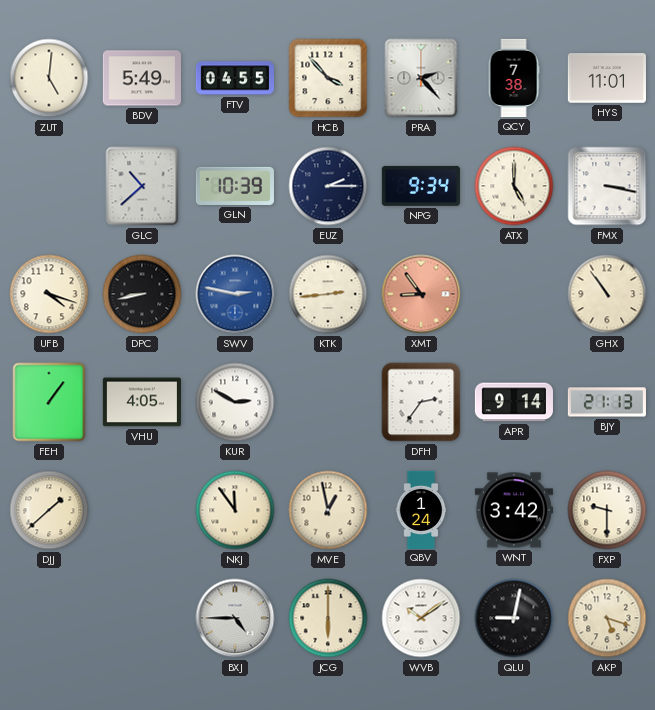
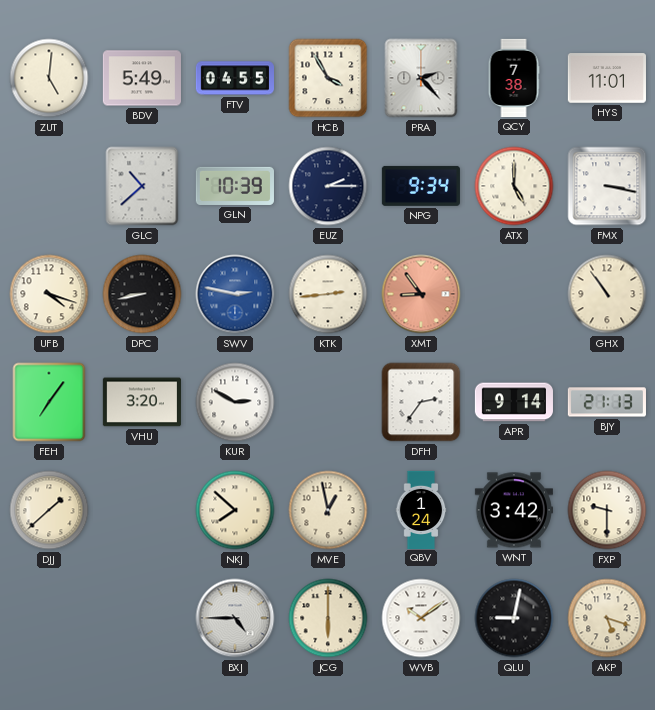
HCB: 3:53 -> 3:55 (328, 78)
FEH: 1:06 -> 7:06 (49, 402)
VHU: 4:05 -> 3:20 (142, 402)
NKJ: 11:54 -> 7:52 (235, 510)
